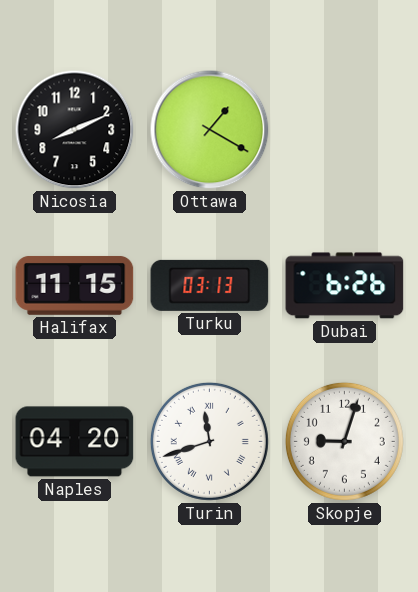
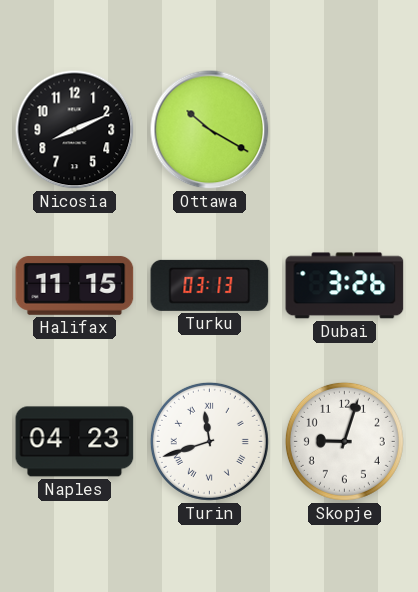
Ottawa: 1:20 -> 10:20 (210, 130)
Dubai: 6:26 -> 3:26 (345, 286)
Naples: 04:20 -> 04:23 (75, 442)
